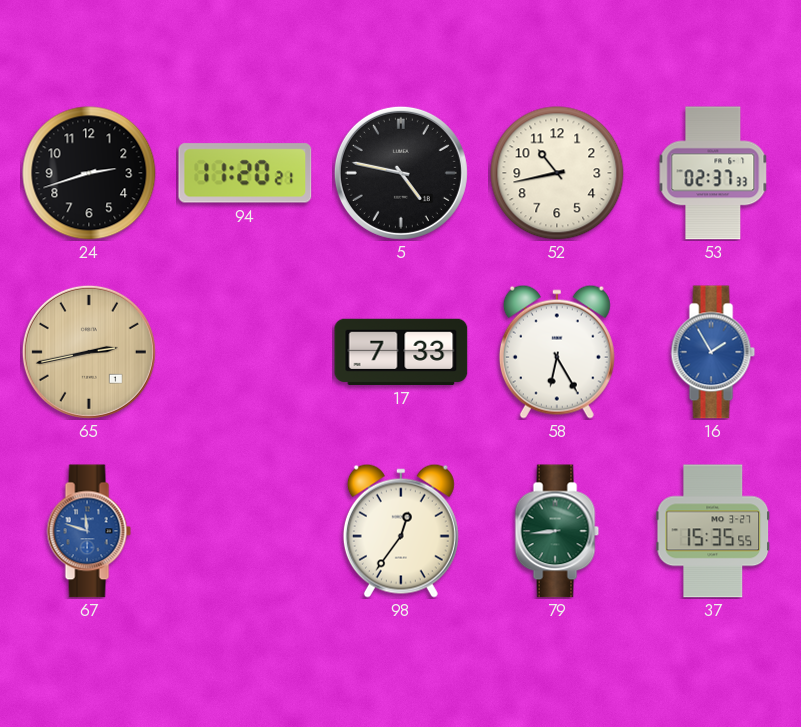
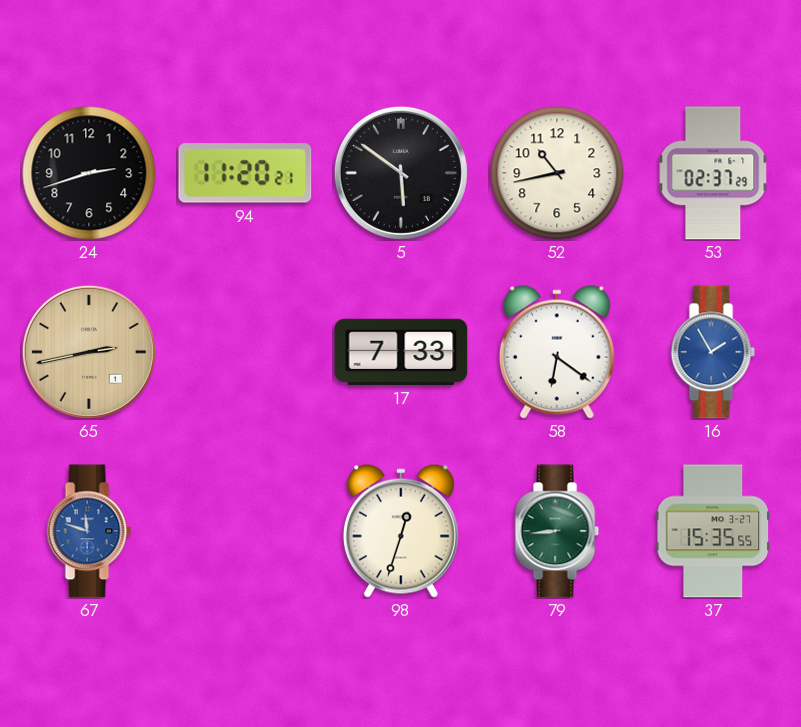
5: 4:47 -> 5:51 (401, 173)
53: 02:37:33 -> 02:37:29 (713, 173)
58: 6:25 -> 6:21 (557, 352)
98: 12:36 -> 12:33 (401, 531)
